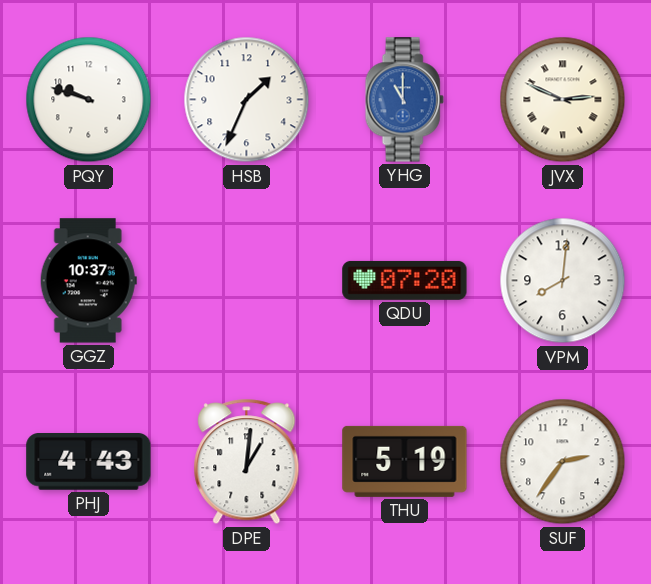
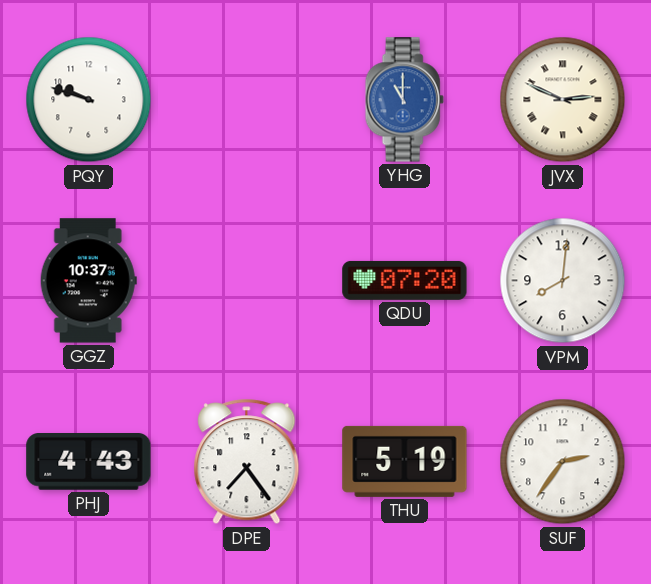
HSB: 1:34 -> none (247, 100)
DPE: 1:01 -> 7:24 (247, 462)
